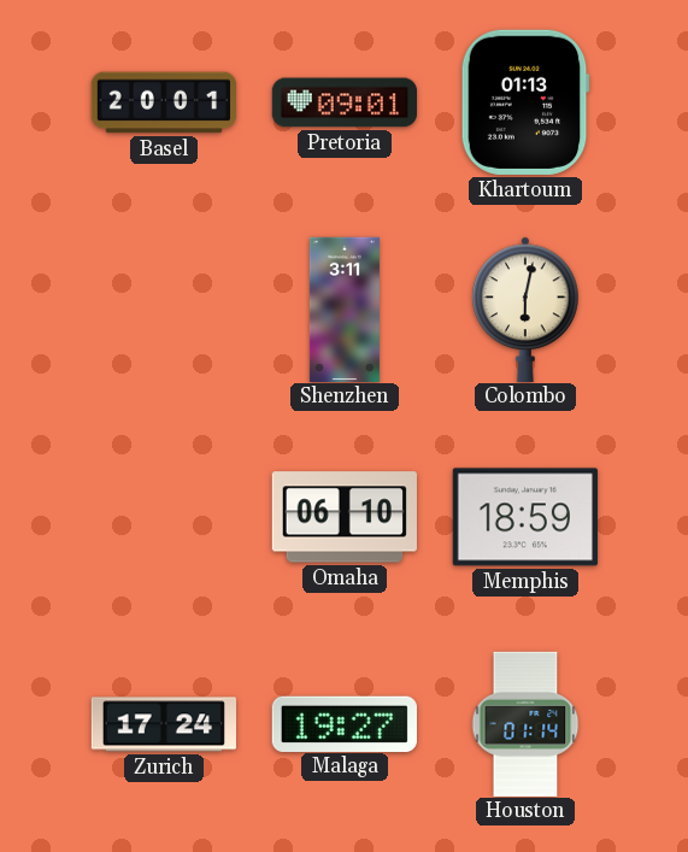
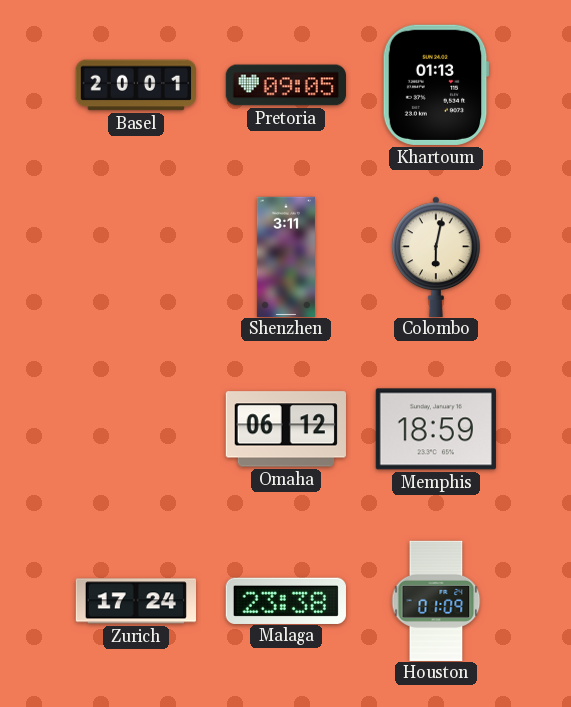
Pretoria: 09:01 -> 09:05 (285, 85)
Omaha: 06:10 -> 06:12 (286, 429)
Malaga: 19:27 -> 23:38 (286, 600)
Houston: 01:14 -> 01:09 (436, 600)
